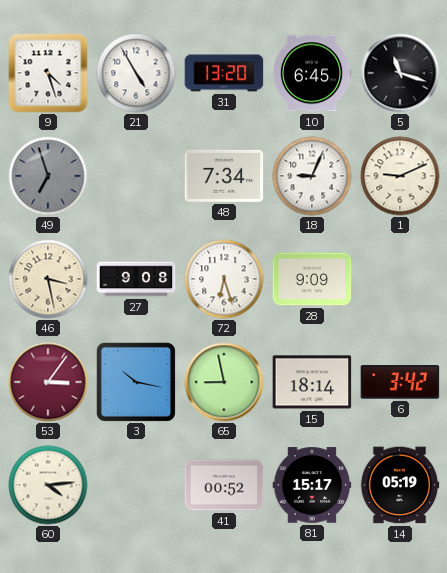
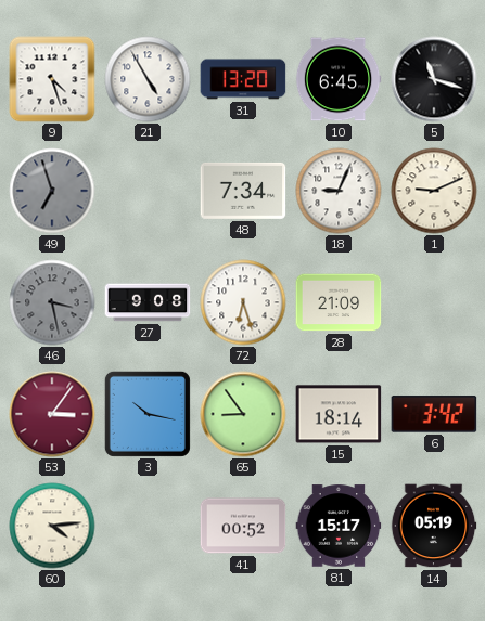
46 dial: cream -> grey (52, 302)
28: 9:09 -> 21:09 (339, 302)
65: 8:58 -> 8:54 (243, 414)
